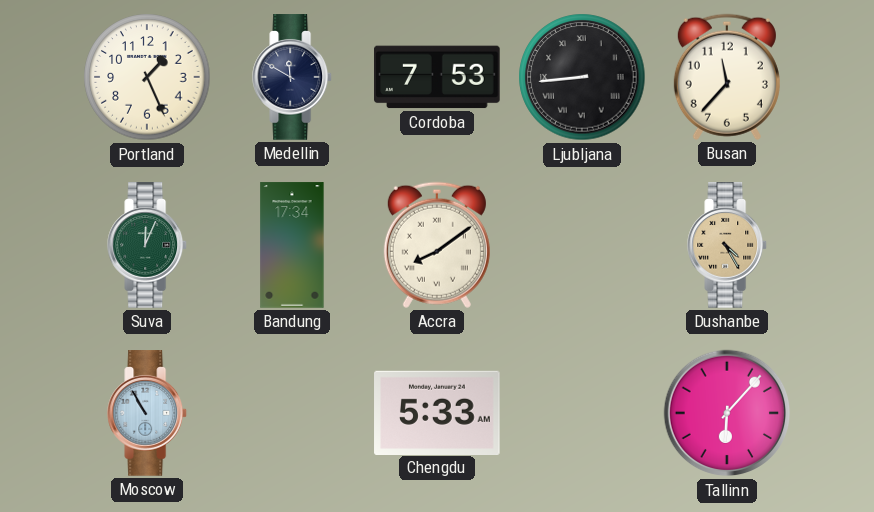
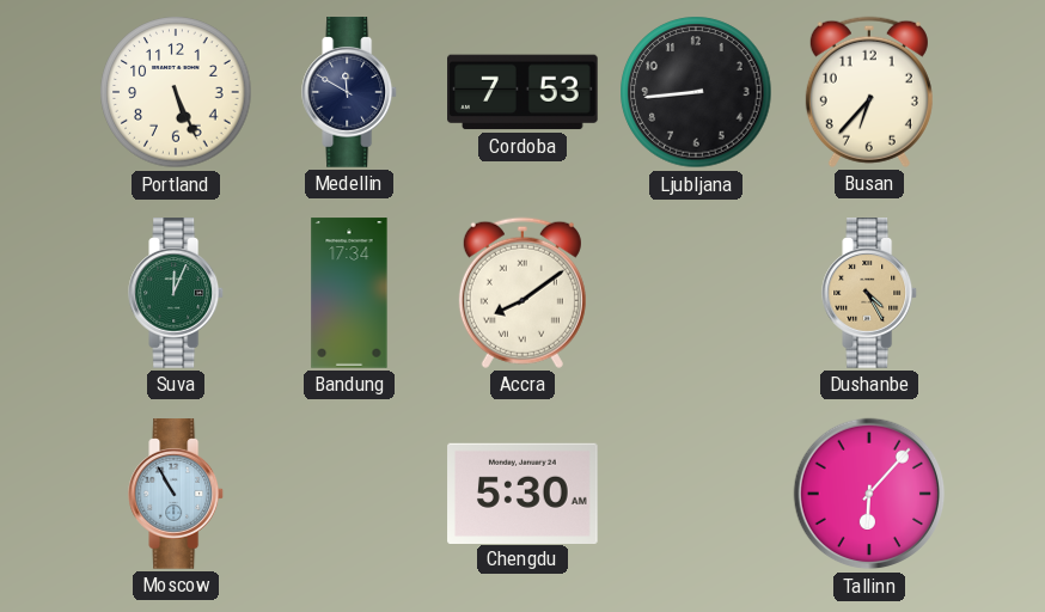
Portland: 1:26 -> 5:26 (176, 92)
Ljubljana numerals: Roman -> Arabic (696, 92)
Busan: 11:37 -> 6:37 (869, 92)
Chengdu: 5:33 -> 5:30 (522, 492)
